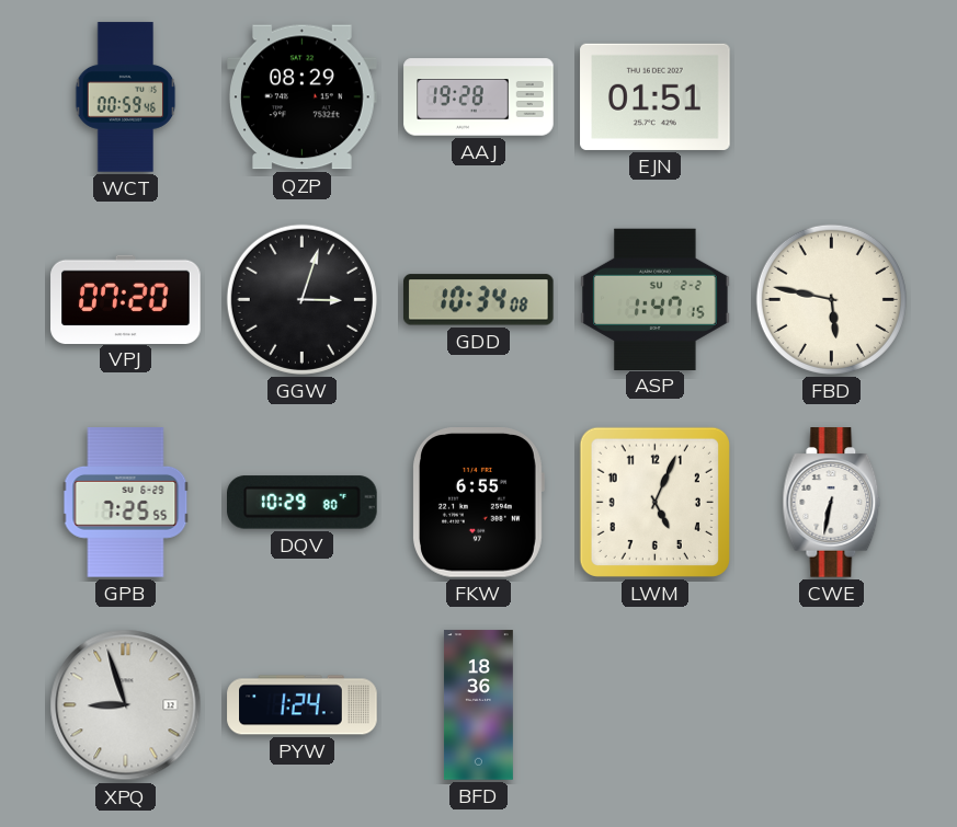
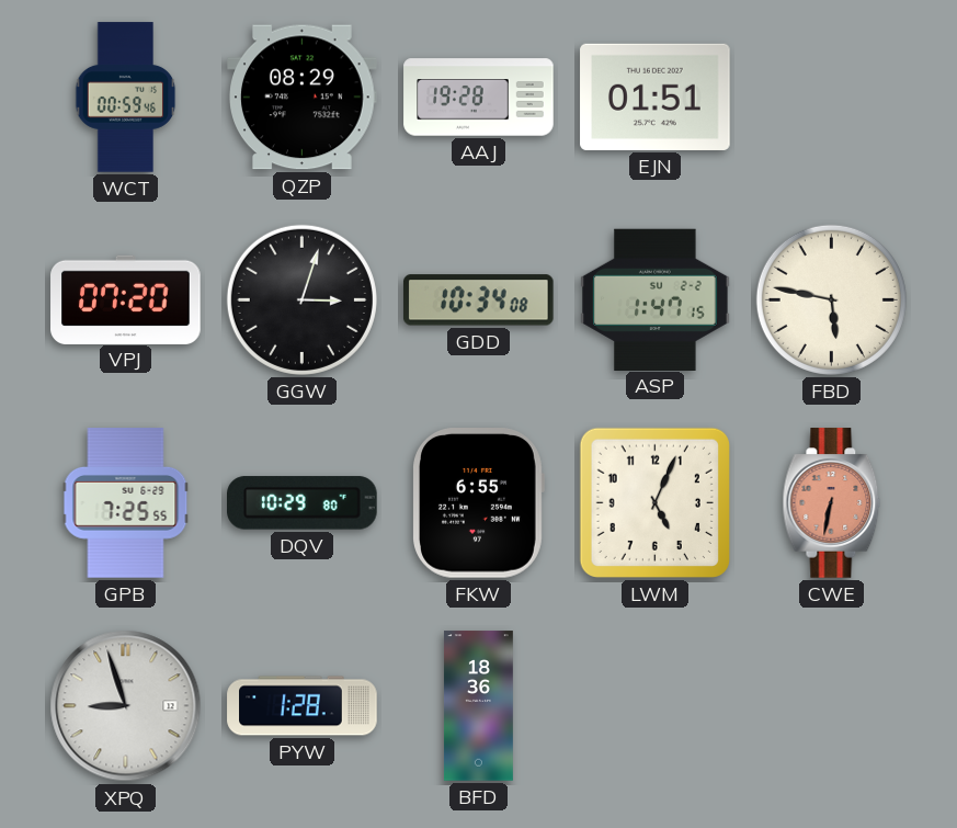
CWE dial: white -> salmon (832, 503)
PYW: 1:24 -> 1:28 (303, 706)
